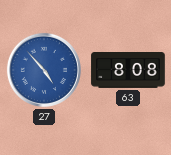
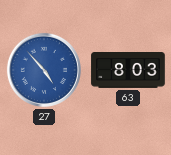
63: 8:08 -> 8:03 (128, 71)
